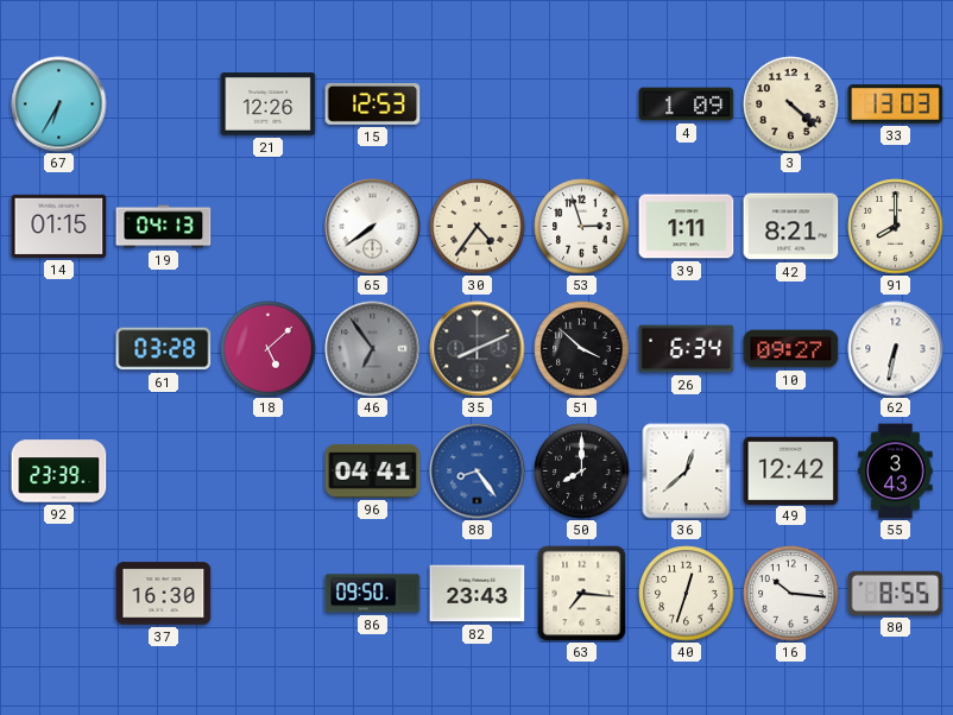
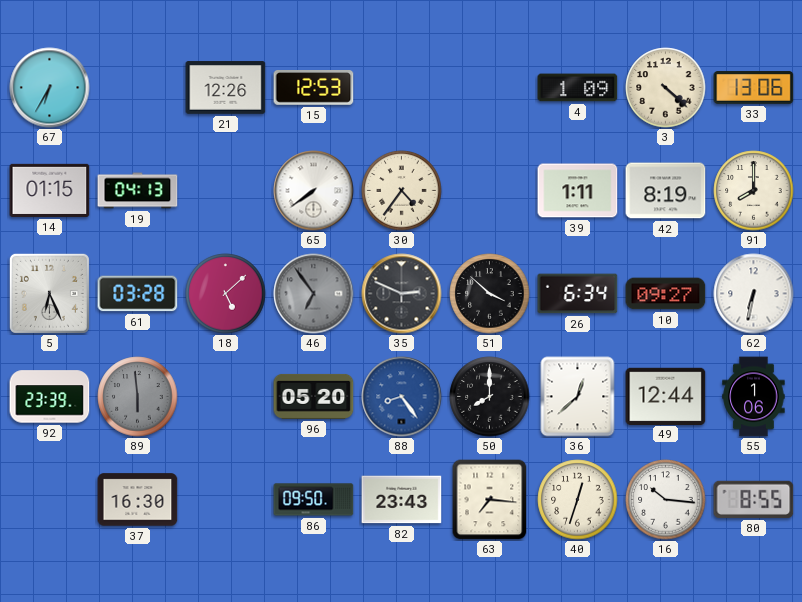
33: 13:03 -> 13:06 (754, 88)
53: 2:57 -> none (582, 227)
42: 8:21 -> 8:19 (666, 191)
5: none -> 6:26 (49, 293)
35: 8:11 -> 2:49 (402, 294)
89: none -> 5:59 (138, 397)
96: 04:41 -> 05:20 (314, 396)
49: 12:42 -> 12:44 (666, 396)
55: 3:43 -> 1:06 (754, 397)
